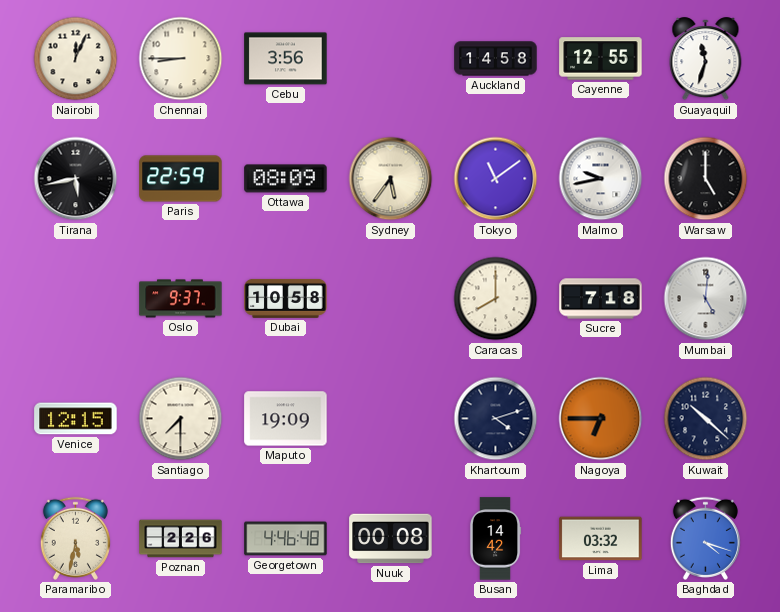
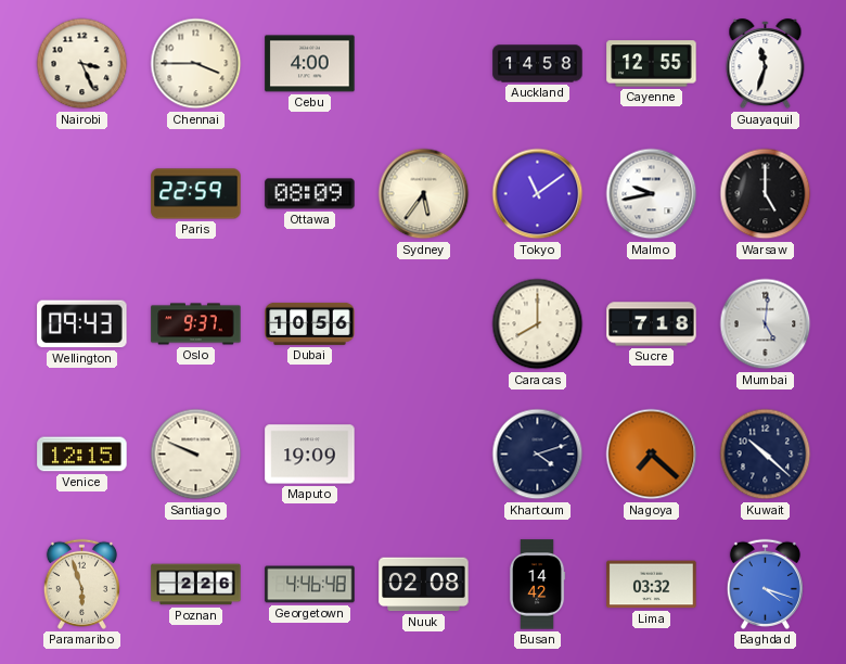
Nairobi: 12:04 -> 3:26 (82, 64)
Chennai: 8:45 -> 3:45 (196, 64)
Cebu: 3:56 -> 4:00 (310, 64)
Tirana: 5:43 -> none (76, 179)
Wellington: none -> 09:43 (82, 324)
Dubai: 10:58 -> 10:56 (310, 323)
Santiago: 7:30 -> 9:49 (196, 455)
Nagoya: 6:45 -> 7:22 (652, 455)
Paramaribo: 5:32 -> 5:57 (81, 584)
Nuuk: 00:08 -> 02:08 (424, 585)
